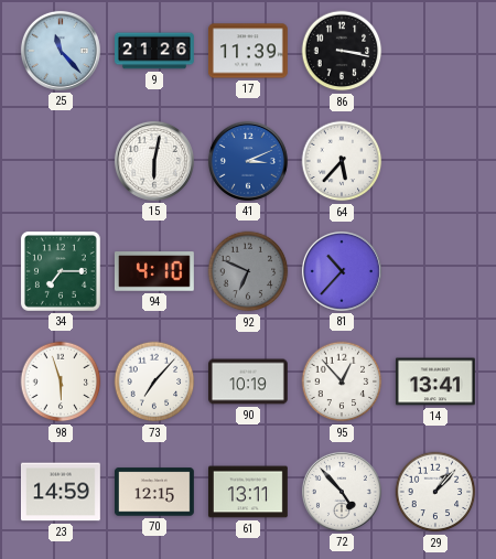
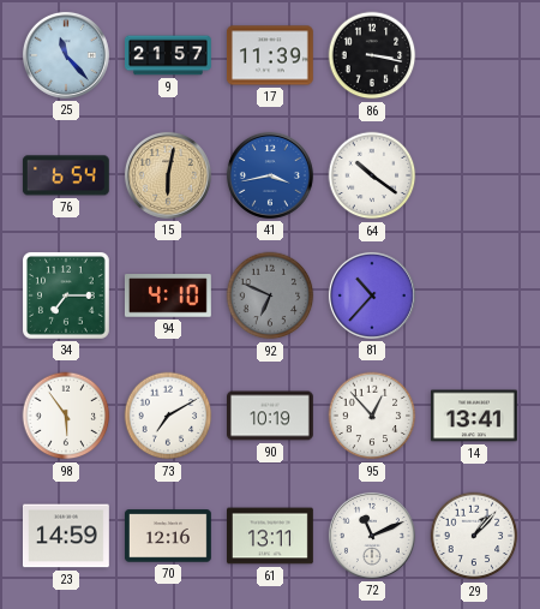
9: 21:26 -> 21:57 (169, 55)
76: none -> 6:54 (66, 175)
15 dial: white -> champagne (168, 175)
41: 3:11 -> 3:43 (270, 175)
64: 5:37 -> 10:21 (372, 175)
98: 5:57 -> 5:54 (66, 416)
73: 7:07 -> 7:10 (168, 416)
70: 12:15 -> 12:16 (168, 536)
72: 4:53 -> 11:11 (372, 536)
